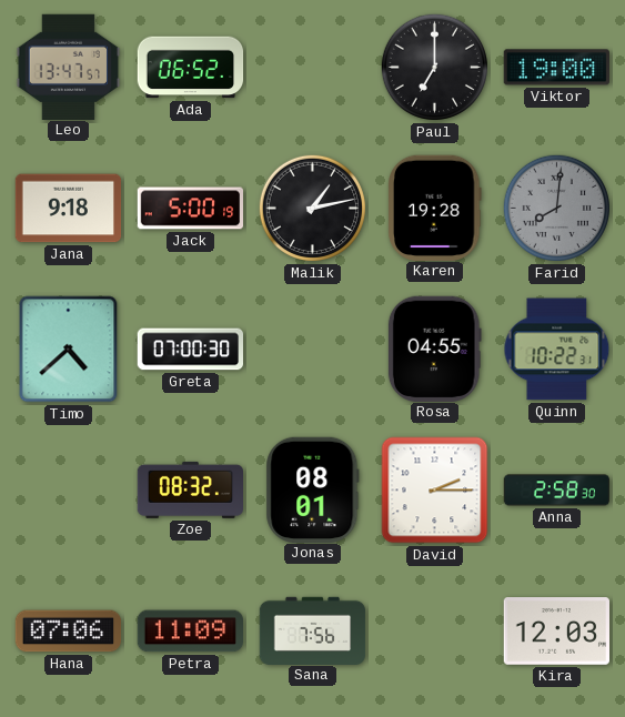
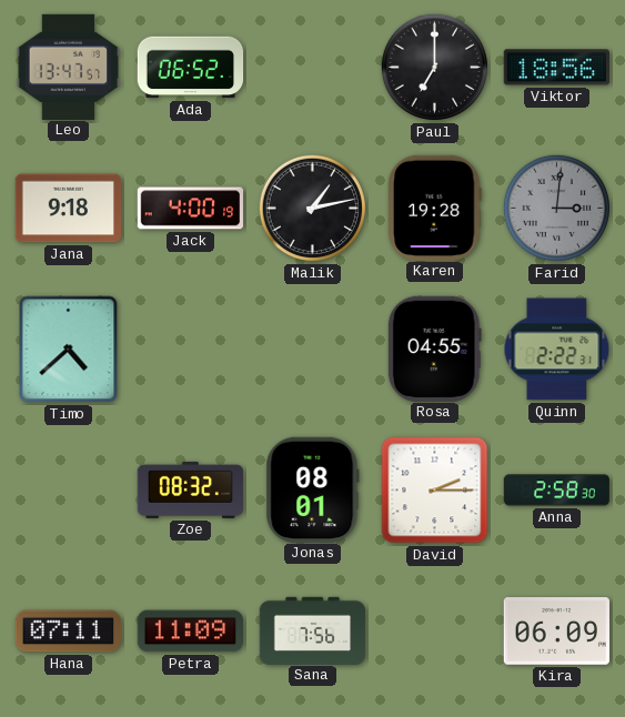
Viktor: 19:00 -> 18:56 (556, 68)
Jack: 5:00 -> 4:00 (191, 209)
Farid: 8:01 -> 3:01 (556, 208)
Greta: 07:00 -> none (190, 350)
Quinn: 10:22 -> 2:22 (557, 350)
Hana: 07:06 -> 07:11 (69, 632)
Kira: 12:03 -> 06:09 (556, 632)
